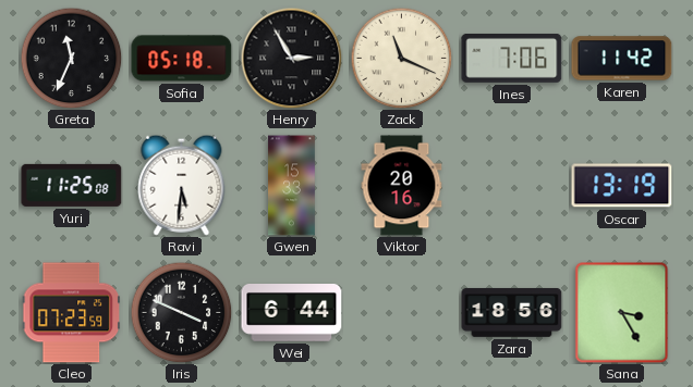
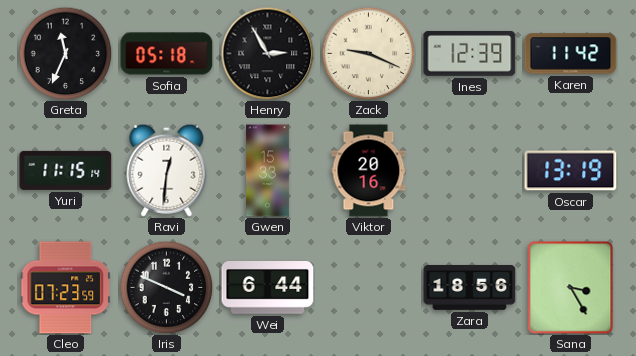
Zack: 11:19 -> 9:19 (368, 53)
Ines: 7:06 -> 12:39 (470, 53)
Yuri: 11:25 -> 11:15 (66, 170)
Ravi: 5:31 -> 12:31 (167, 170)
